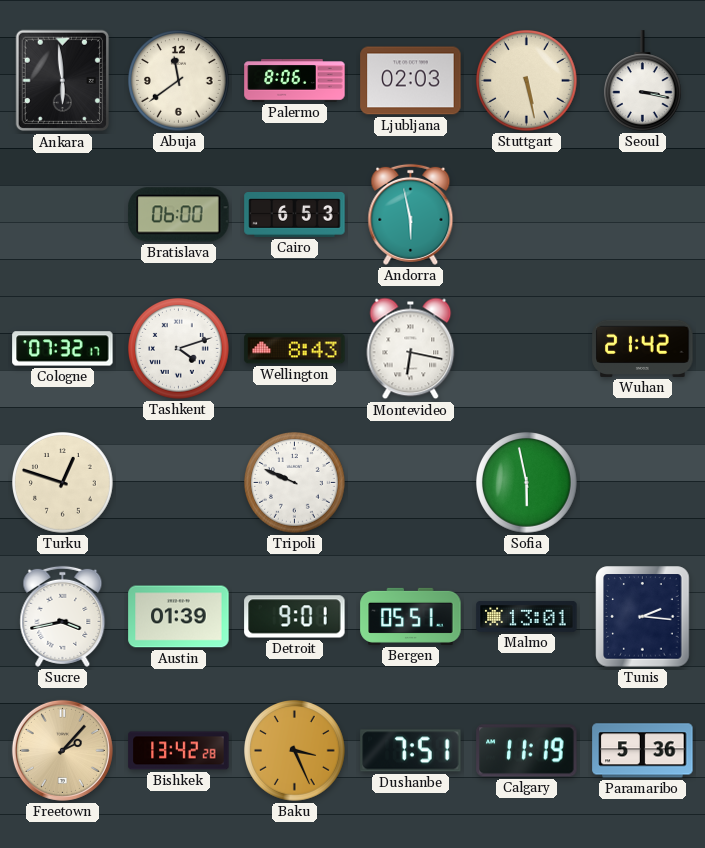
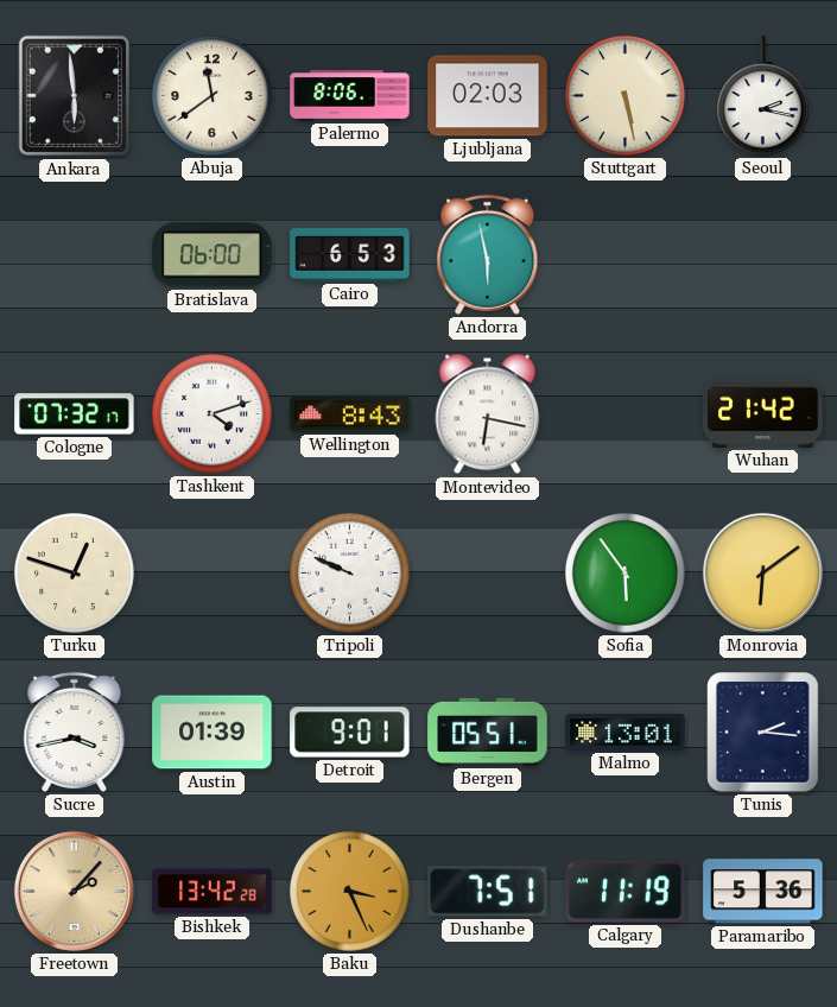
Seoul: 3:17 -> 2:17 (762, 96)
Sofia: 5:58 -> 5:54 (626, 574)
Monrovia: none -> 6:09 (762, 572)
